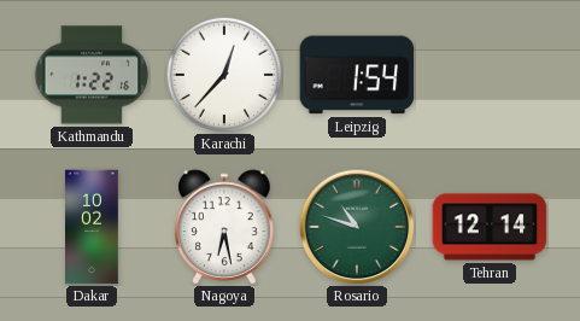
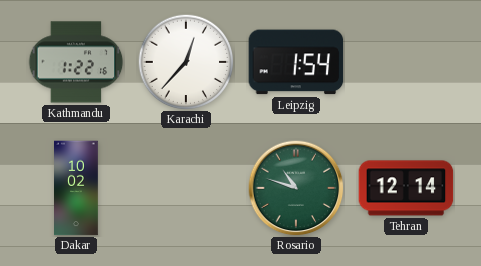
Nagoya: 6:28 -> none (225, 227)
